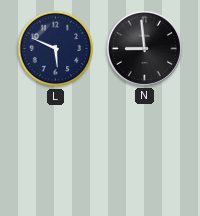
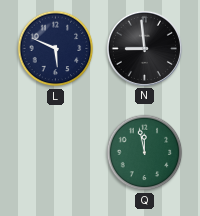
Q: none -> 11:58 (145, 153)
